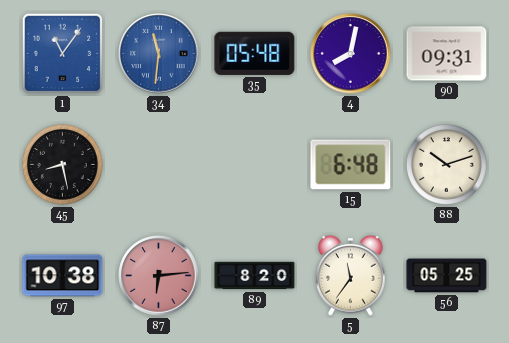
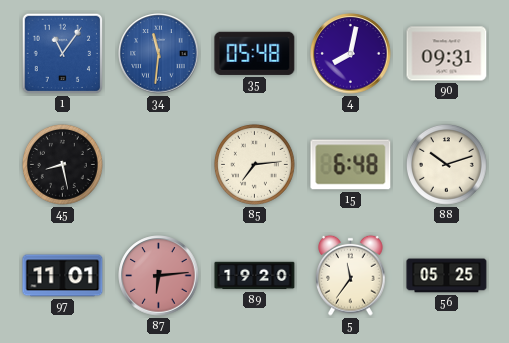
85: none -> 7:14 (255, 165)
97: 10:38 -> 11:01 (63, 276)
89: 8:20 -> 19:20 (255, 276)
